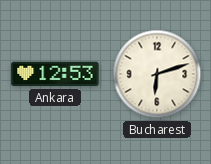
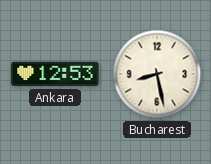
Bucharest: 6:12 -> 8:28 (157, 74)
